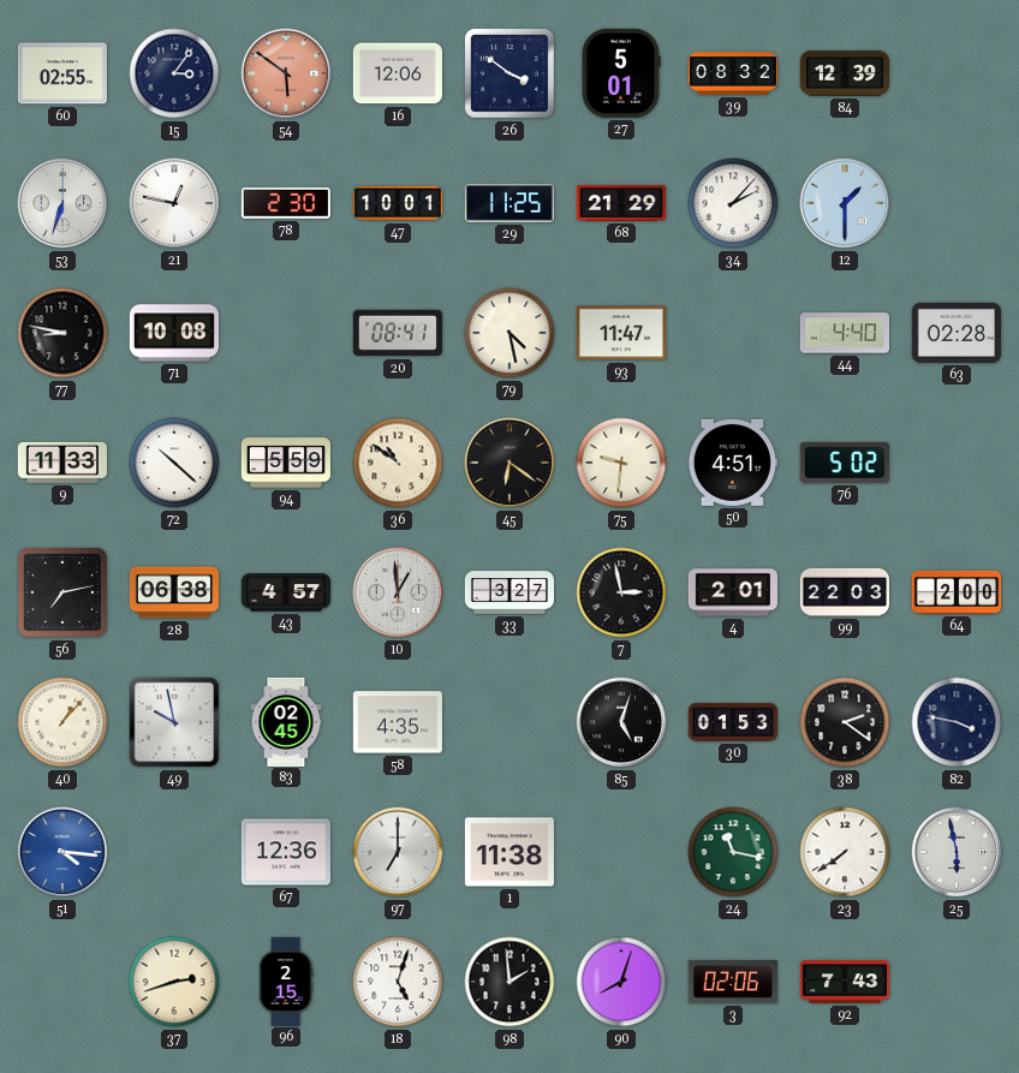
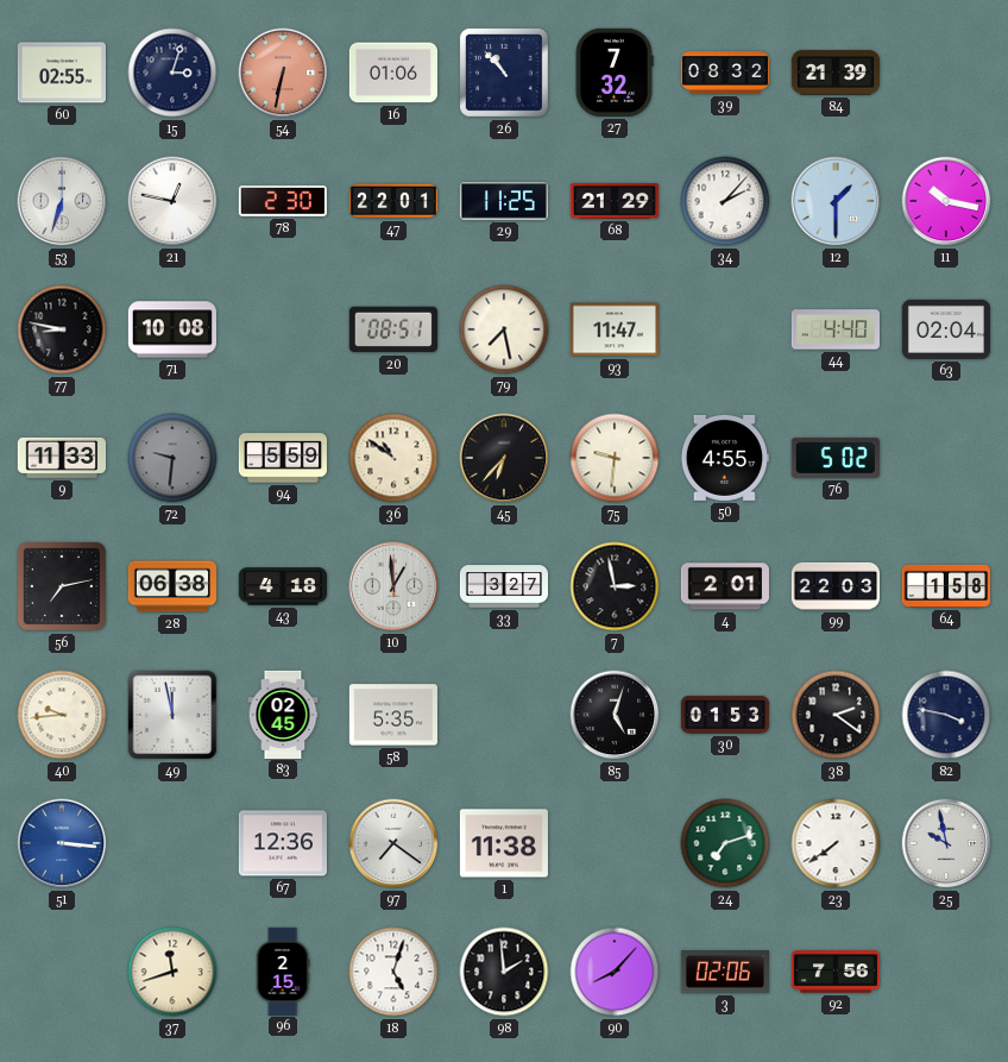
15: 3:06 -> 3:03 (172, 73)
54: 5:51 -> 6:32 (283, 73)
16: 12:06 -> 01:06 (392, 73)
26: 3:51 -> 10:53 (504, 73)
27: 5:01 -> 7:32 (615, 73)
84: 12:39 -> 21:39 (834, 73)
47: 10:01 -> 22:01 (392, 201)
11: none -> 10:17 (946, 201)
20: 08:41 -> 08:51 (393, 329)
79: 4:28 -> 7:28 (504, 329)
63: 02:28 -> 02:04 (945, 329)
72: 10:22 -> 9:31 (172, 458)
72 dial: white -> grey (172, 458)
45: 6:21 -> 6:37 (504, 458)
50: 4:51 -> 4:55 (725, 458)
43: 4:57 -> 4:18 (282, 586)
64: 2:00 -> 1:58 (945, 586)
40: 1:07 -> 9:44 (62, 715)
49: 9:58 -> 11:58 (172, 715)
58: 4:35 -> 5:35 (393, 715)
51: 4:16 -> 3:16 (62, 843)
97: 7:00 -> 7:21 (393, 843)
24: 11:17 -> 7:12 (725, 843)
25: 5:58 -> 9:58 (946, 843)
37: 2:42 -> 11:42 (172, 972)
90: 8:03 -> 8:07 (615, 972)
92: 7:43 -> 7:56 (834, 972)
